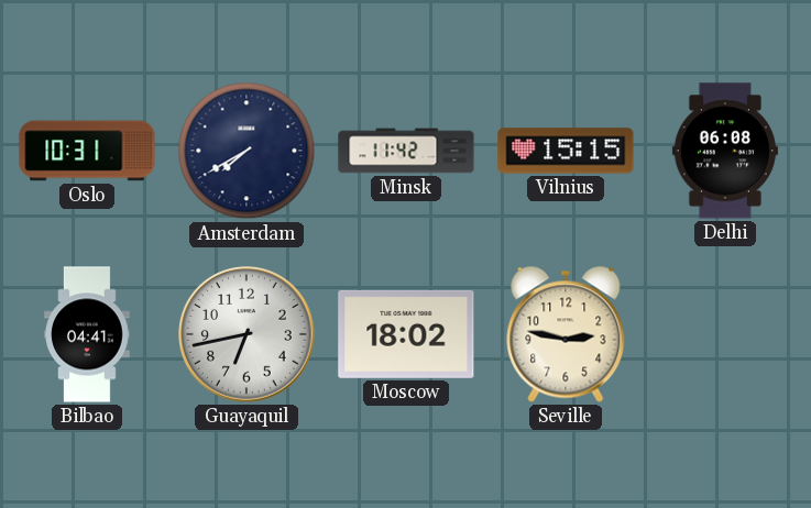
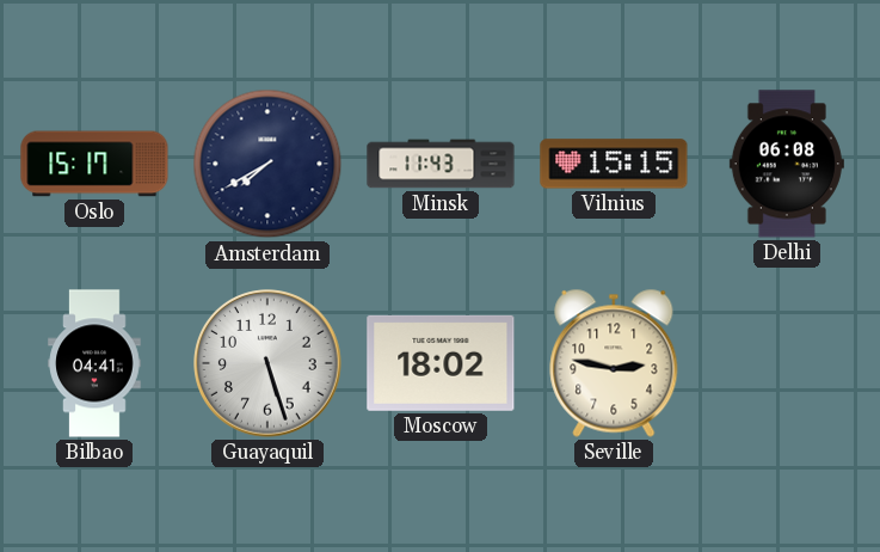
Oslo: 10:31 -> 15:17 (94, 164)
Minsk: 11:42 -> 11:43 (441, 164)
Guayaquil: 6:43 -> 5:27 (267, 363)
